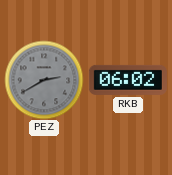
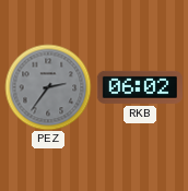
PEZ: 2:40 -> 2:36 (48, 87)
